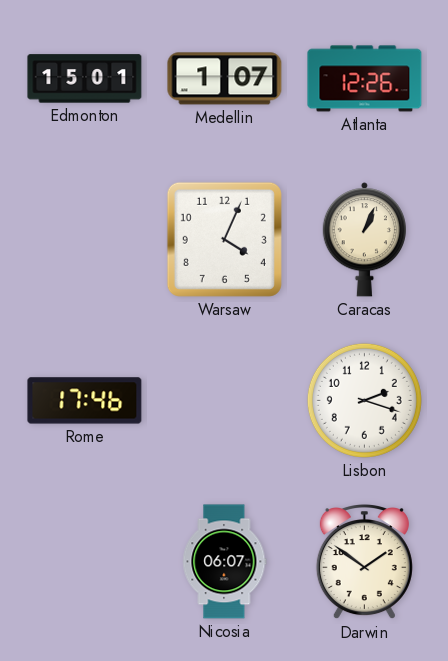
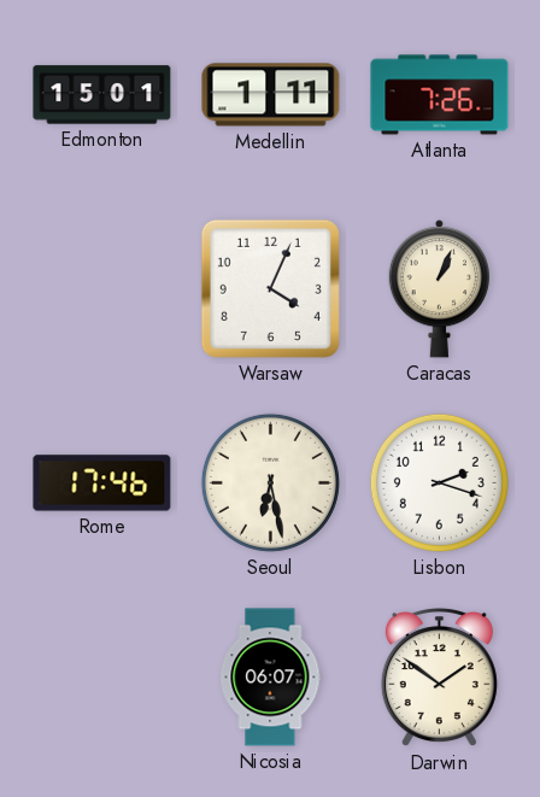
Medellin: 1:07 -> 1:11 (271, 95)
Atlanta: 12:26 -> 7:26 (440, 95)
Seoul: none -> 6:28 (270, 482)
